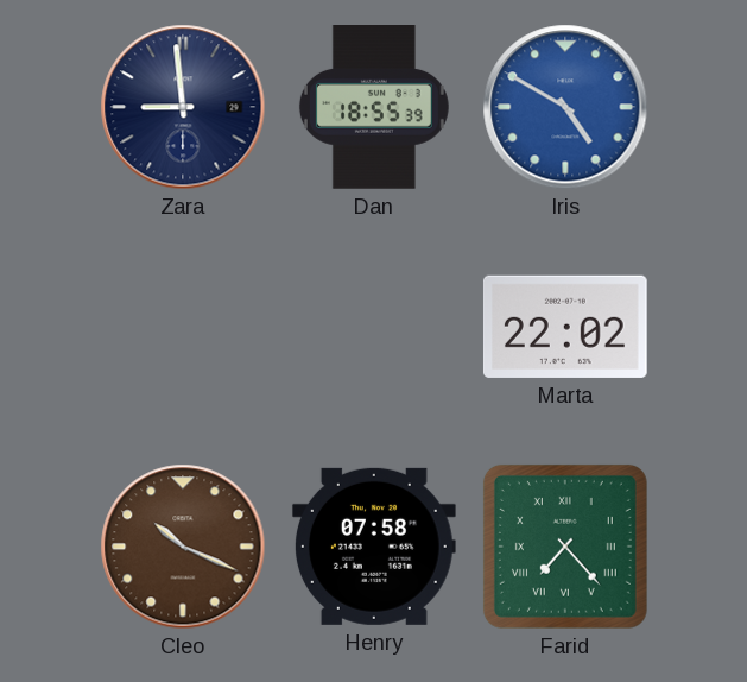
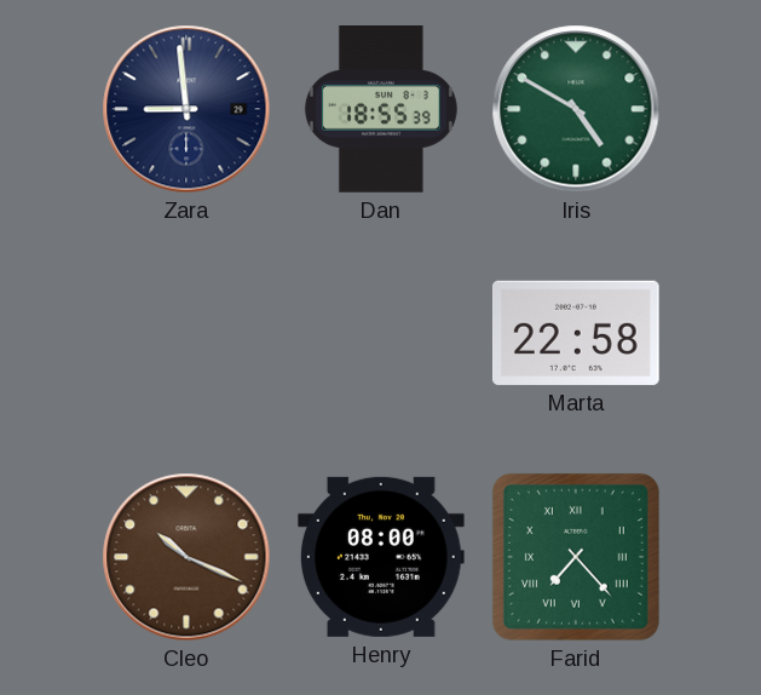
Iris dial: blue -> green (576, 109)
Marta: 22:02 -> 22:58 (576, 333)
Henry: 07:58 -> 08:00 (381, 557)
